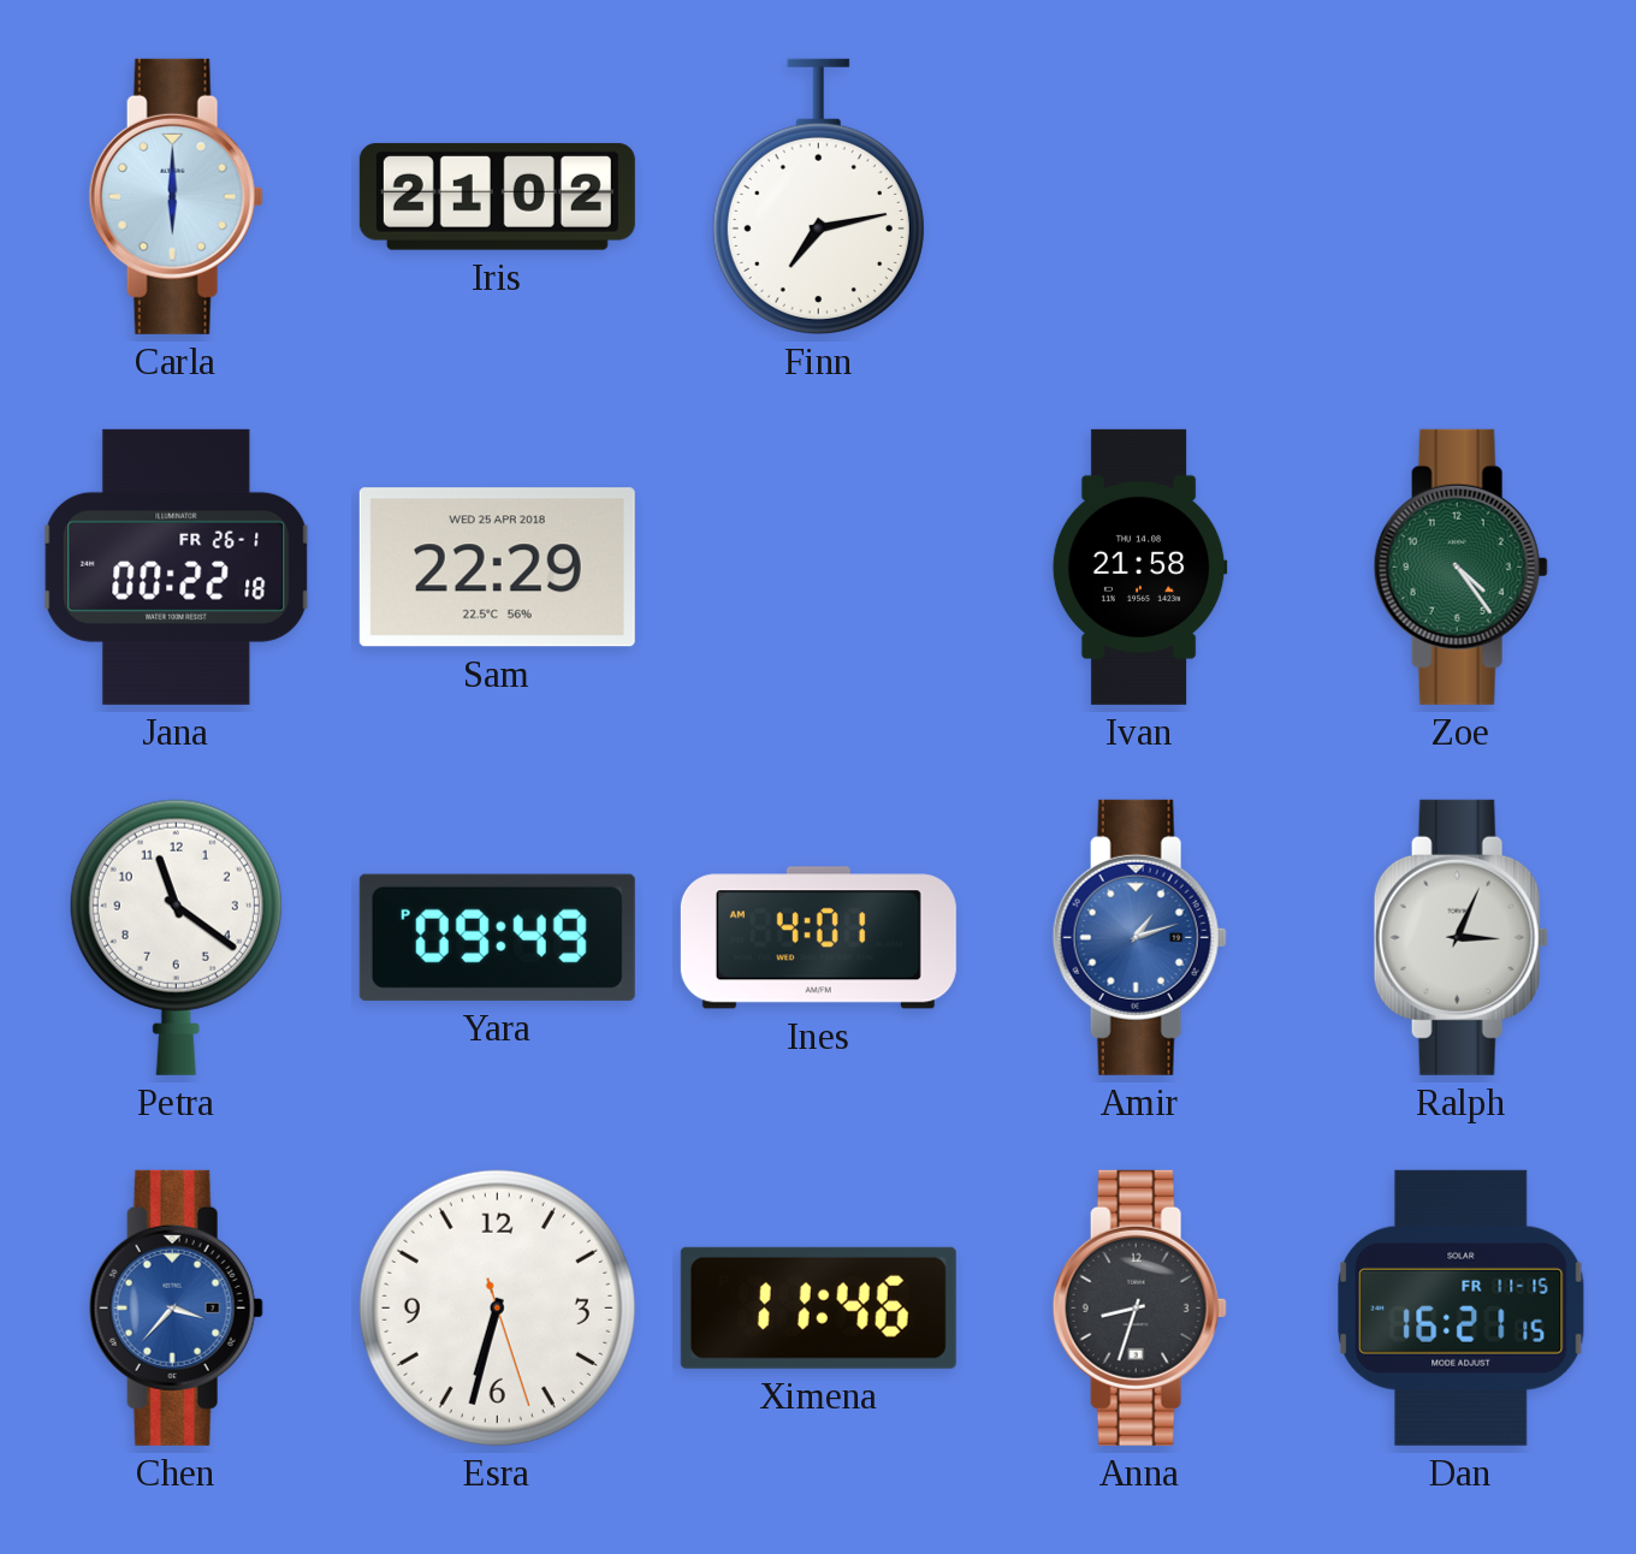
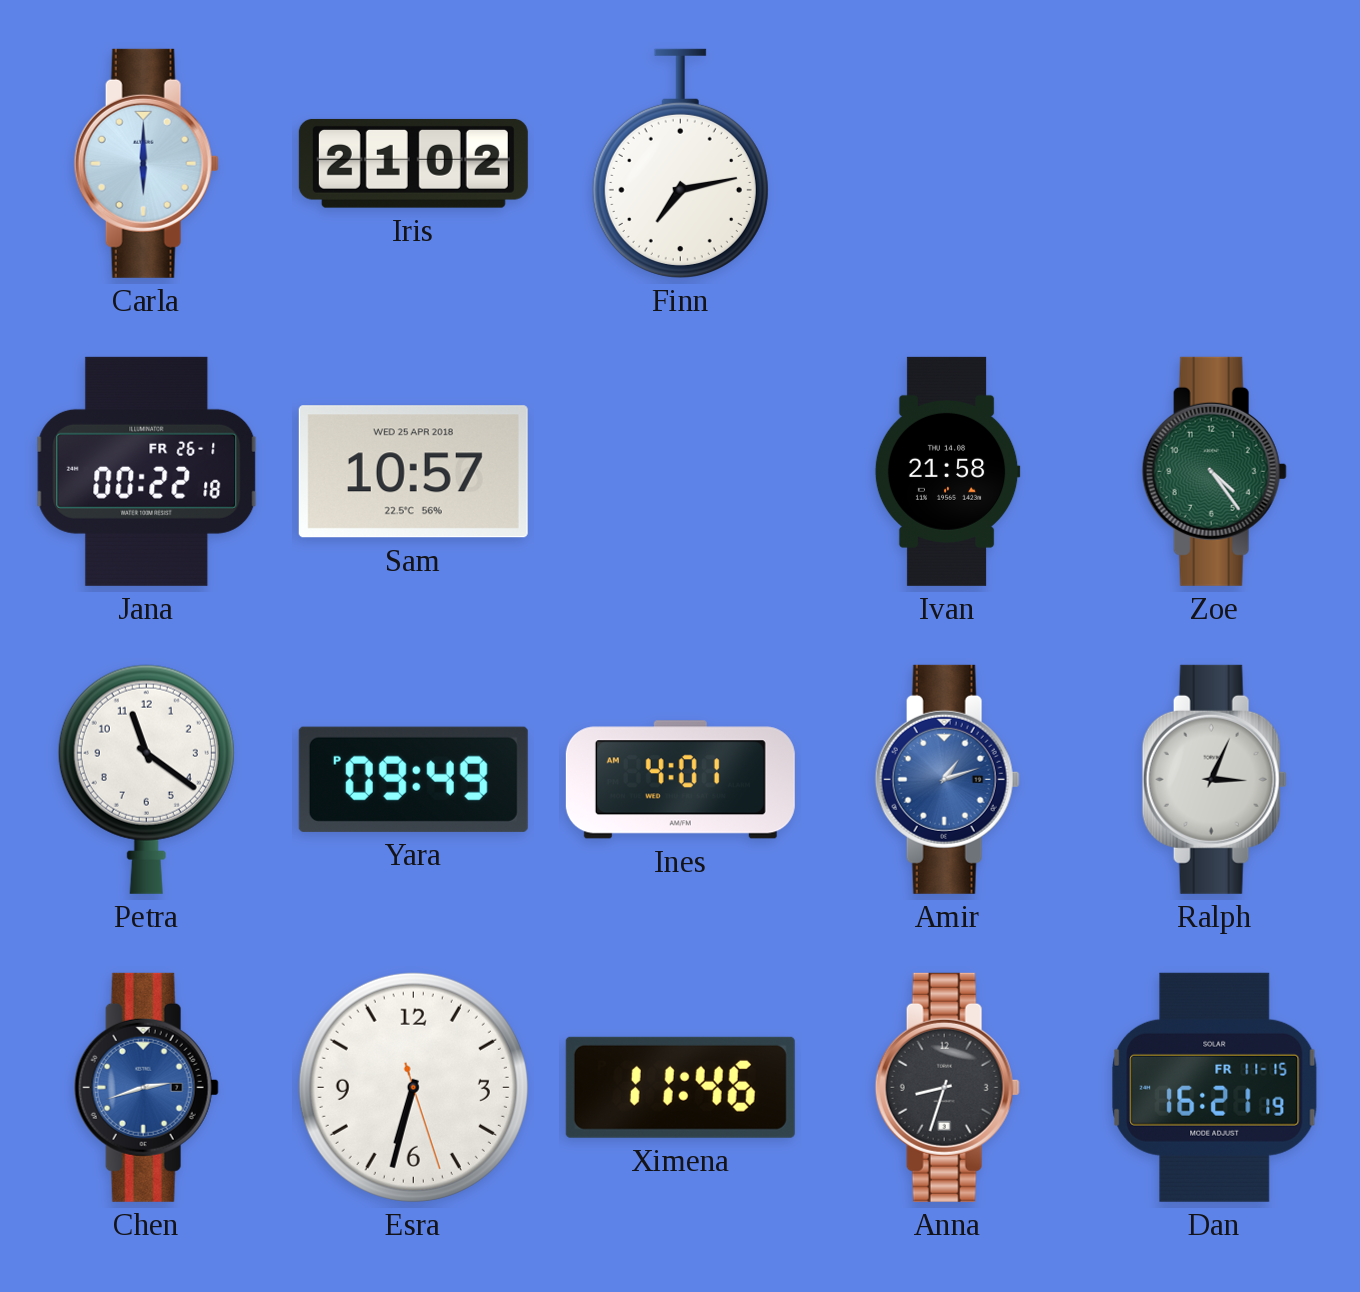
Sam: 22:29 -> 10:57 (413, 472)
Chen: 3:37 -> 2:42 (146, 1087)
Dan: 16:21:15 -> 16:21:19 (1215, 1087)
